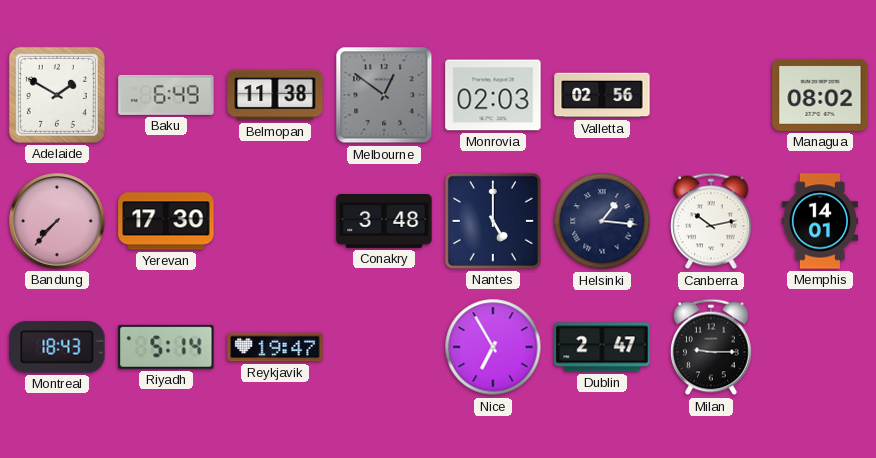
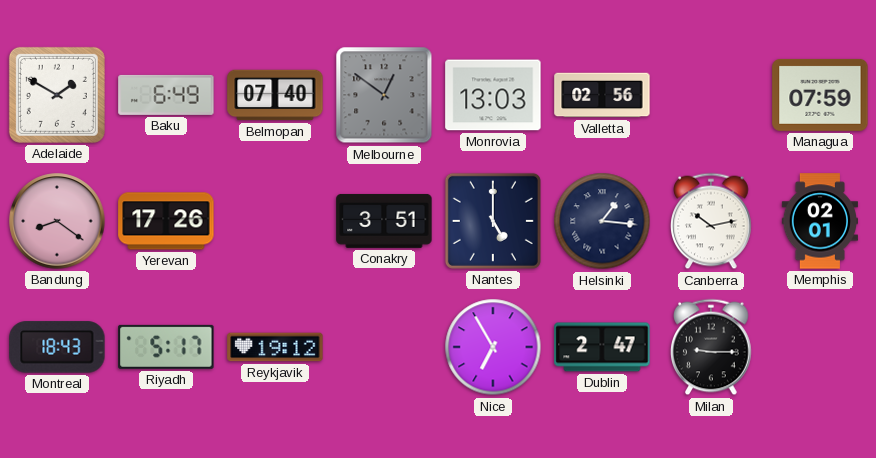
Belmopan: 11:38 -> 07:40 (275, 95)
Monrovia: 02:03 -> 13:03 (493, 95)
Managua: 08:02 -> 07:59 (820, 95)
Bandung: 7:37 -> 8:21 (57, 221)
Yerevan: 17:30 -> 17:26 (166, 221)
Conakry: 3:48 -> 3:51 (384, 221)
Memphis: 14:01 -> 02:01 (819, 221)
Riyadh: 5:14 -> 5:17 (166, 347)
Reykjavik: 19:47 -> 19:12 (275, 347)
